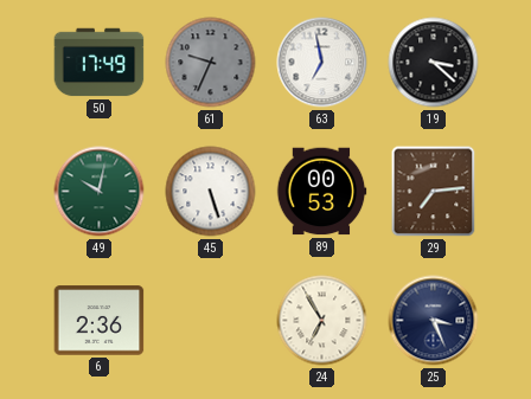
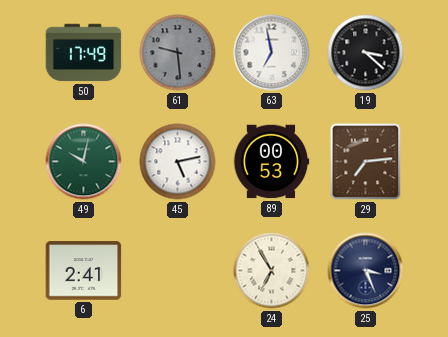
61: 9:34 -> 9:29 (178, 53)
45: 5:27 -> 5:13 (178, 162)
6: 2:36 -> 2:41 (84, 271)
